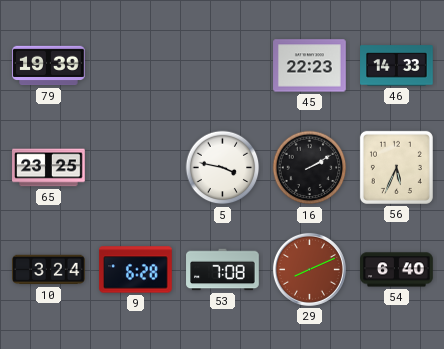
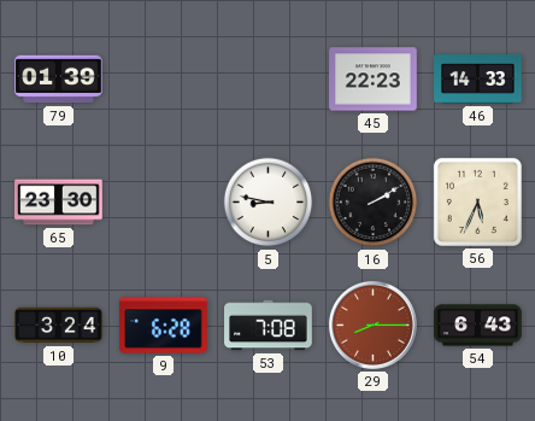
79: 19:39 -> 01:39 (59, 80)
65: 23:25 -> 23:30 (59, 203)
5: 3:47 -> 8:47 (269, 203)
29: 8:11 -> 8:15 (372, 324)
54: 6:40 -> 6:43 (478, 326)
